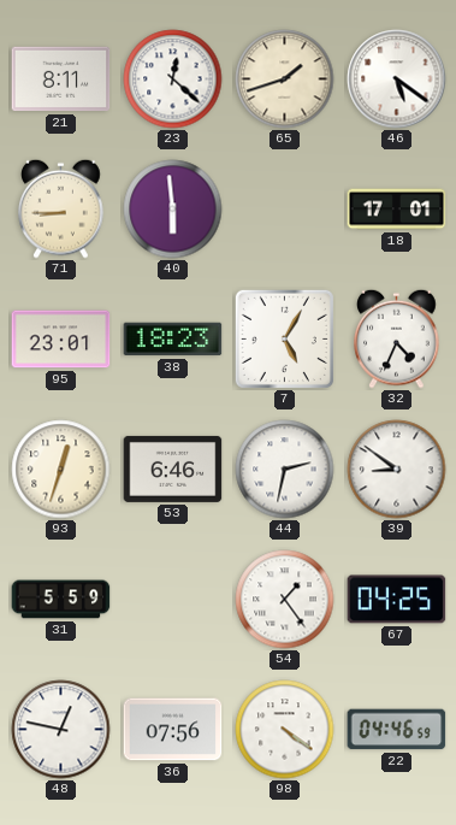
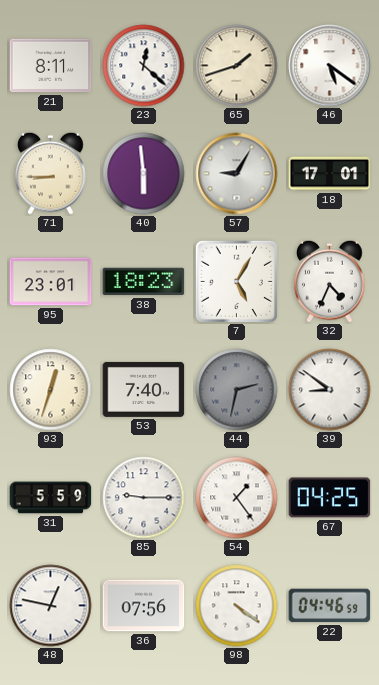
57: none -> 9:05 (237, 174)
53: 6:46 -> 7:40 (144, 389)
44 dial: white -> grey (237, 390)
85: none -> 9:15 (144, 498)
